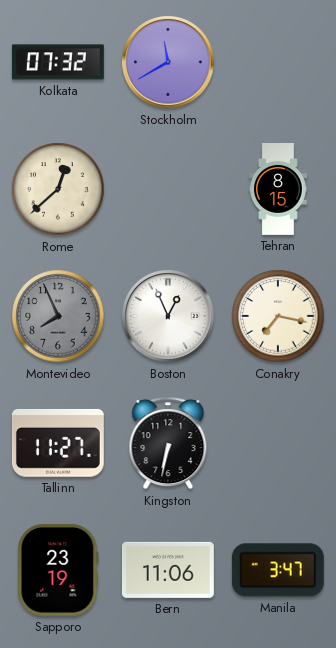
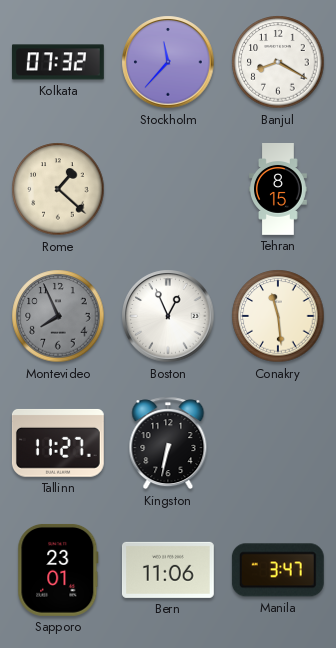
Stockholm: 11:40 -> 11:37 (168, 62)
Banjul: none -> 8:20 (278, 62)
Rome: 12:38 -> 1:22 (58, 189)
Conakry: 7:17 -> 11:29 (278, 316)
Sapporo: 23:19 -> 23:01 (58, 570)
